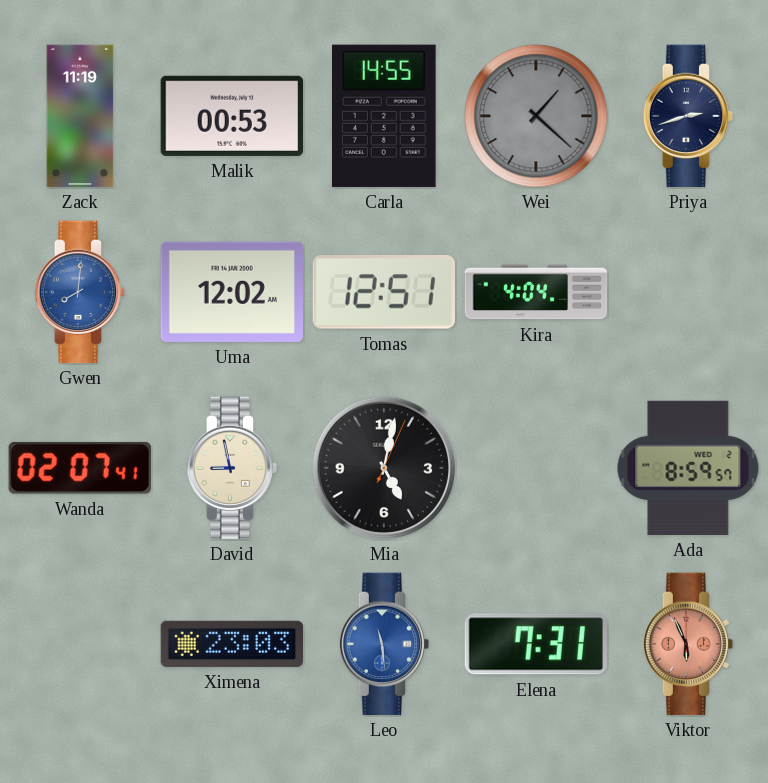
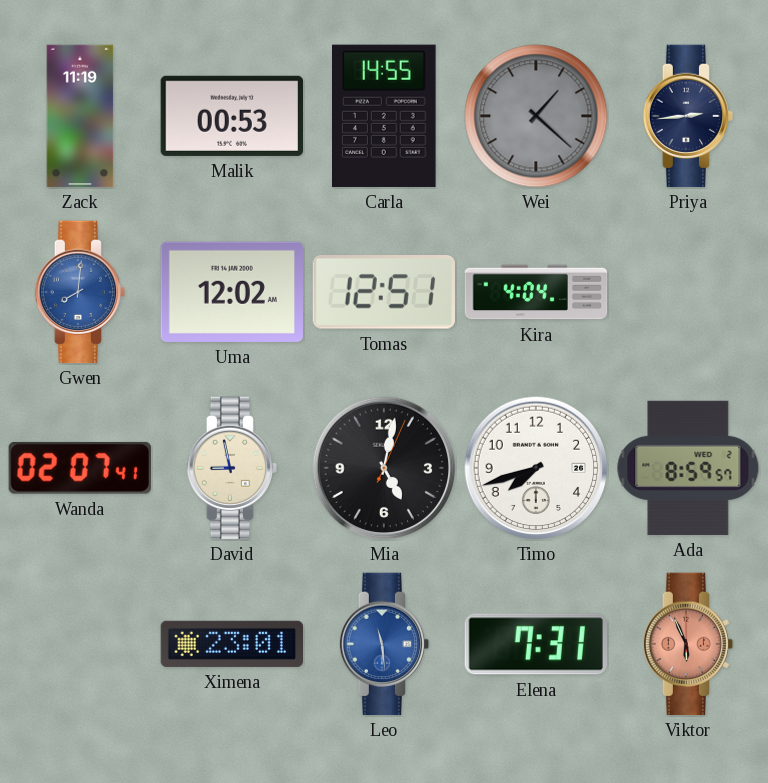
Priya: 2:42 -> 2:44 (688, 116)
Timo: none -> 7:42 (536, 468)
Ximena: 23:03 -> 23:01 (231, 644)
